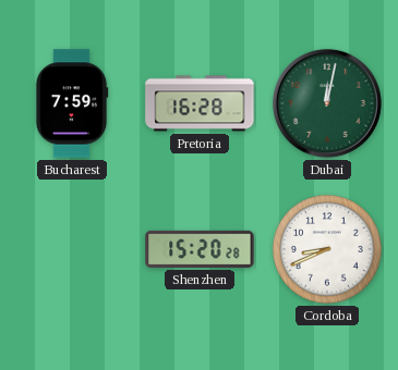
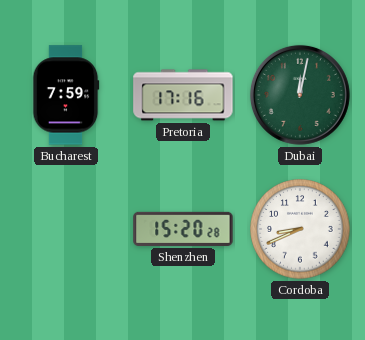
Pretoria: 16:28 -> 17:16 (183, 95)
